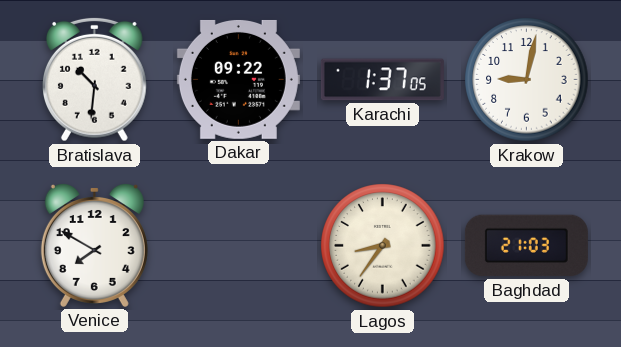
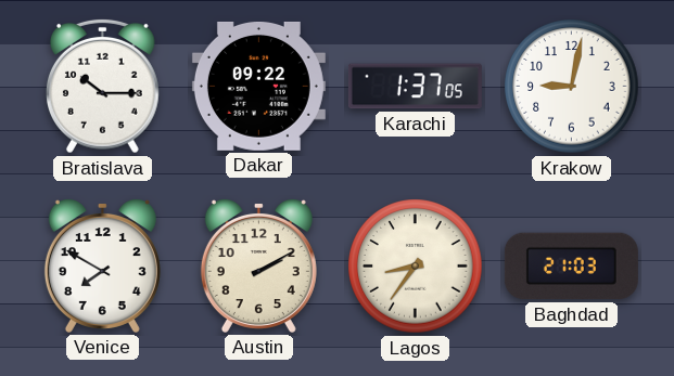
Bratislava: 10:31 -> 10:15 (103, 86)
Austin: none -> 2:10 (258, 265)
